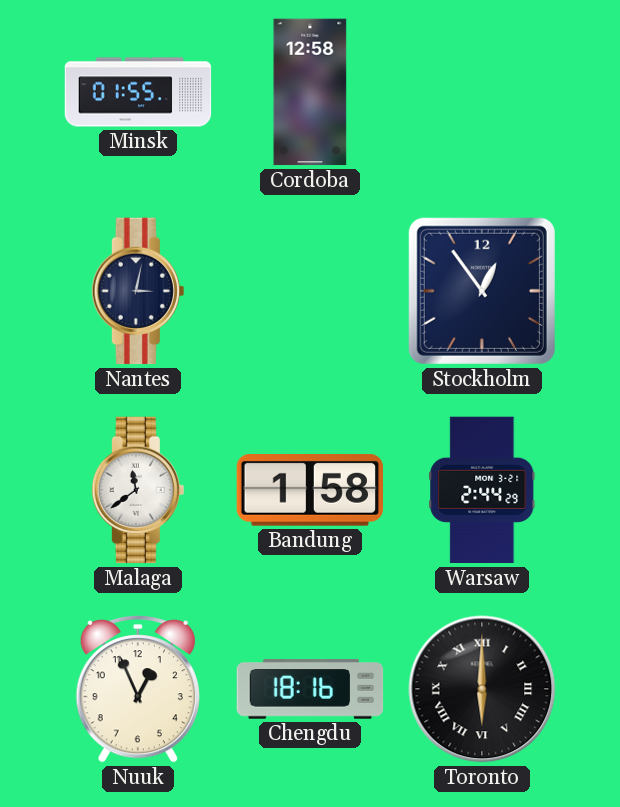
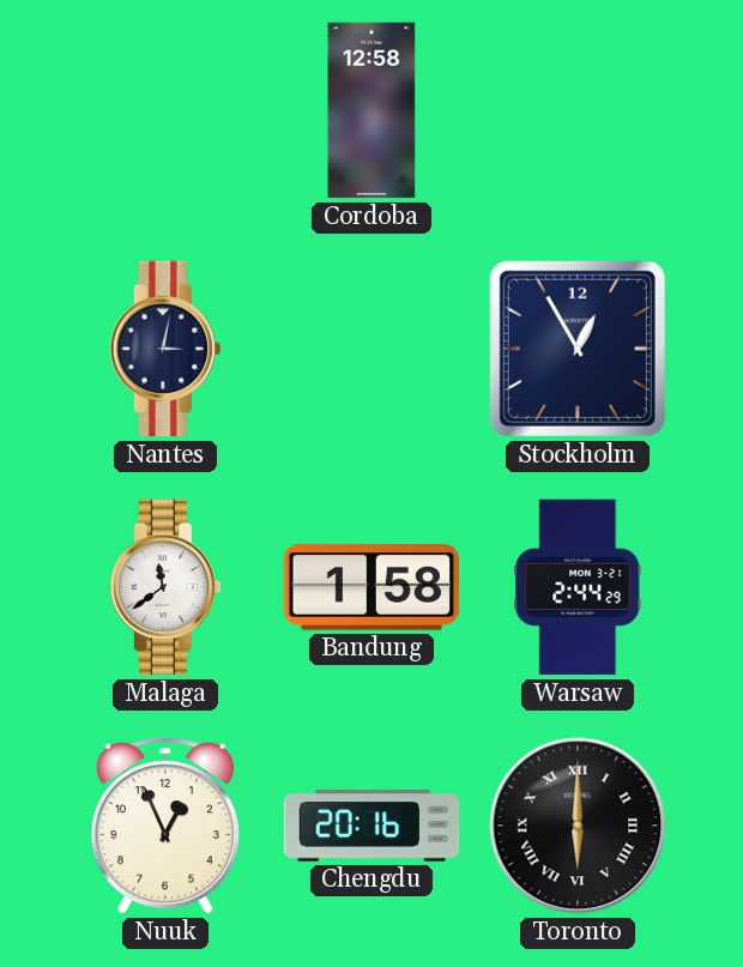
Minsk: 01:55 -> none (138, 92)
Stockholm: 12:54 -> 12:55 (578, 349)
Chengdu: 18:16 -> 20:16 (371, 826)
